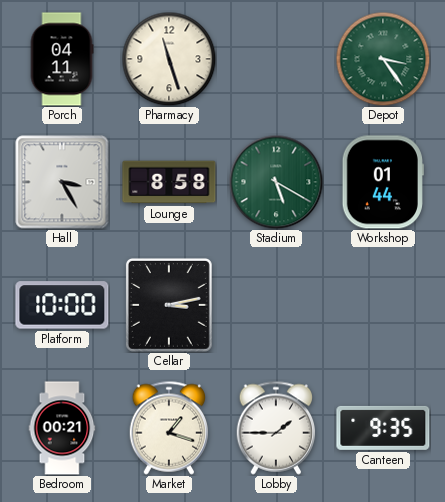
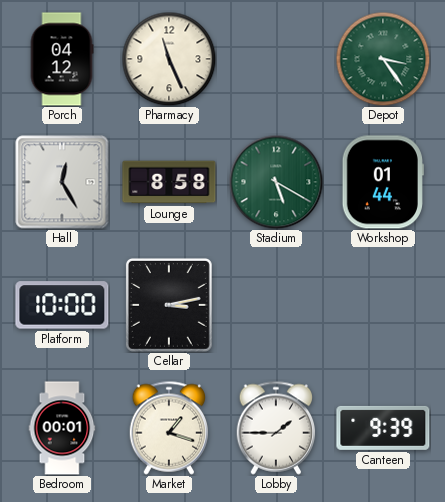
Porch: 04:11 -> 04:12 (62, 59)
Pharmacy: 11:27 -> 11:26 (169, 59)
Hall: 3:25 -> 12:25 (62, 182)
Bedroom: 00:21 -> 00:01 (62, 428)
Canteen: 9:35 -> 9:39 (383, 428)
